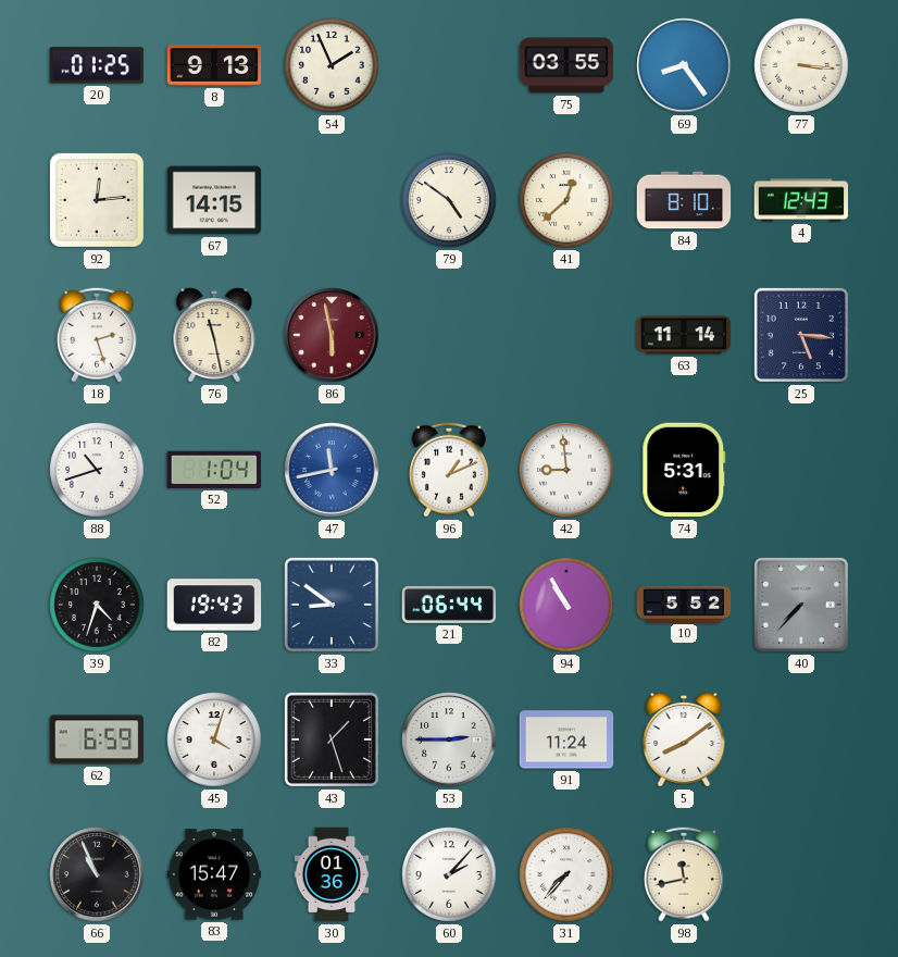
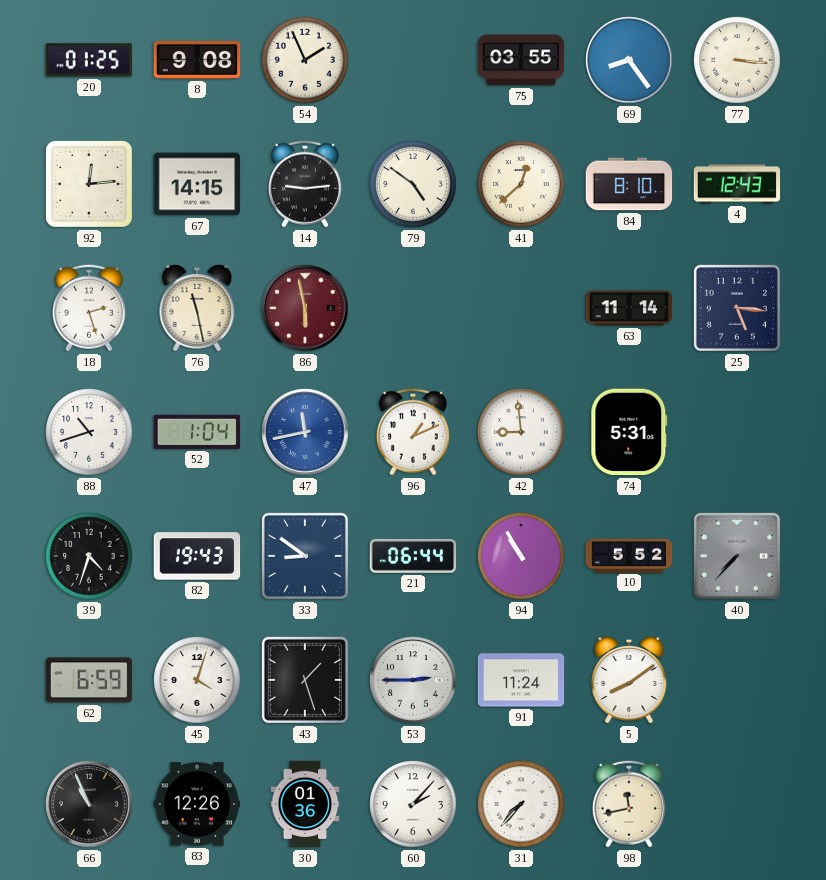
8: 9:13 -> 9:08 (197, 60)
14: none -> 9:14 (305, 184)
83: 15:47 -> 12:26 (197, 804)
